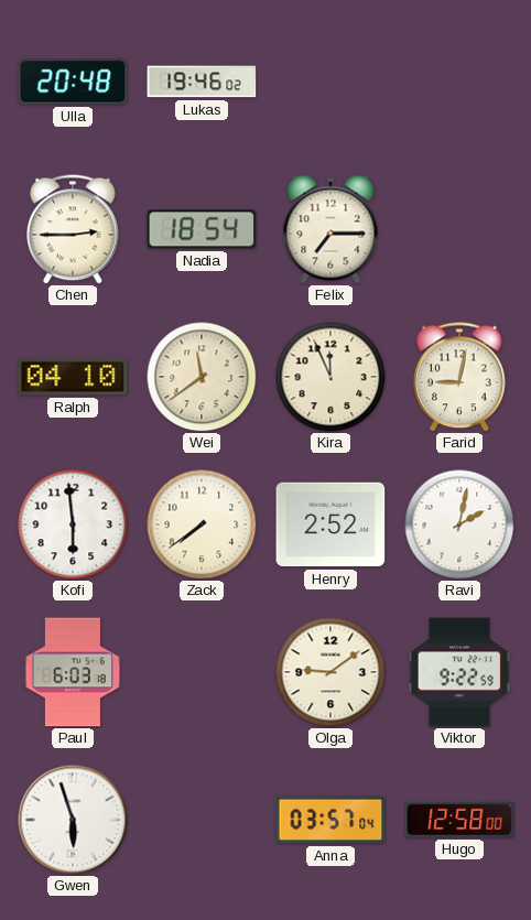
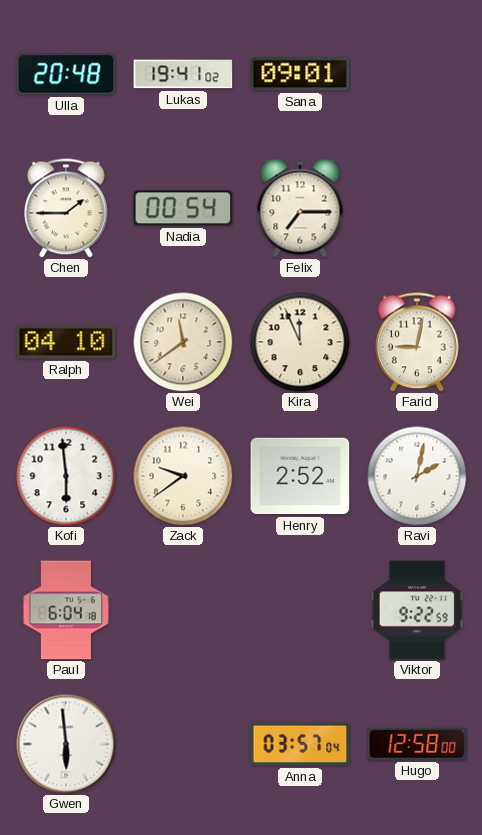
Lukas: 19:46 -> 19:41 (183, 74)
Sana: none -> 09:01 (300, 74)
Chen: 2:45 -> 1:45 (66, 208)
Nadia: 18:54 -> 00:54 (183, 208)
Zack: 7:39 -> 9:39 (183, 476)
Paul: 6:03 -> 6:04 (66, 610)
Olga: 9:09 -> none (330, 672)
Gwen: 5:57 -> 5:59 (66, 744)
